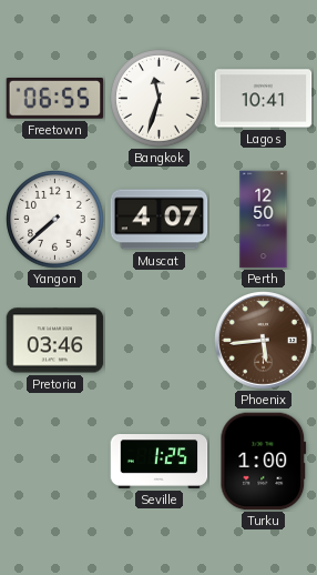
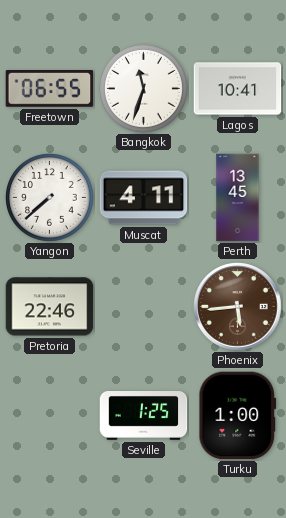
Muscat: 4:07 -> 4:11 (144, 198)
Perth: 12:50 -> 13:45 (238, 198)
Pretoria: 03:46 -> 22:46 (50, 307)
